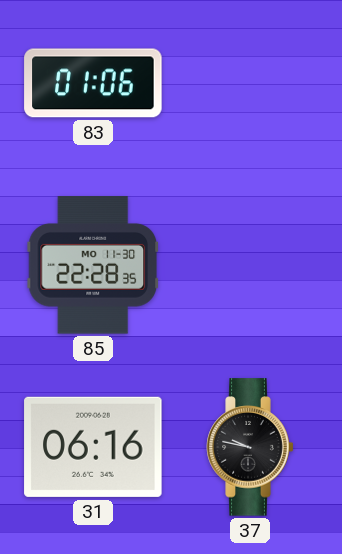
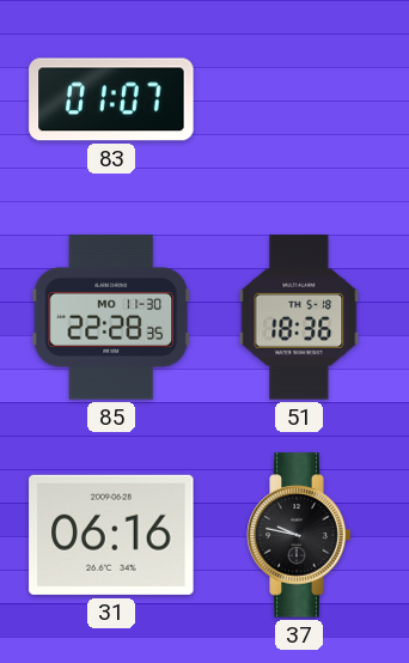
83: 01:06 -> 01:07 (111, 99)
51: none -> 18:36 (299, 317)
